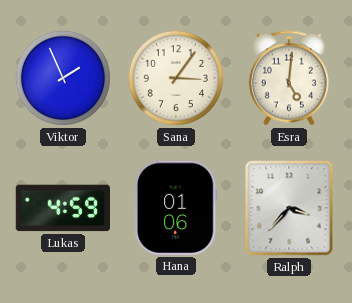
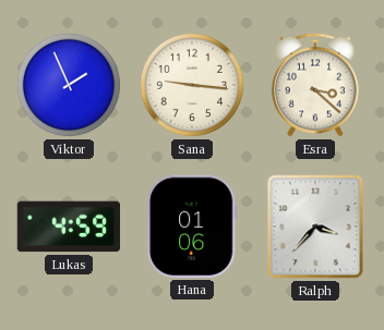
Sana: 3:06 -> 9:16 (192, 85)
Esra: 5:01 -> 3:22 (315, 85)
